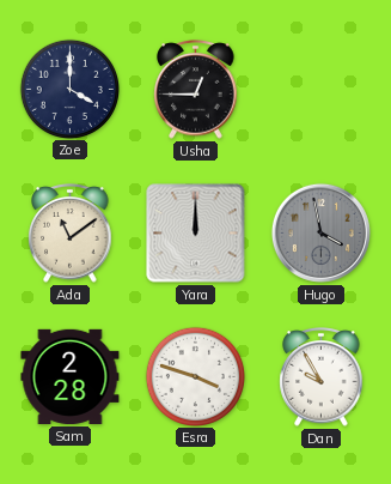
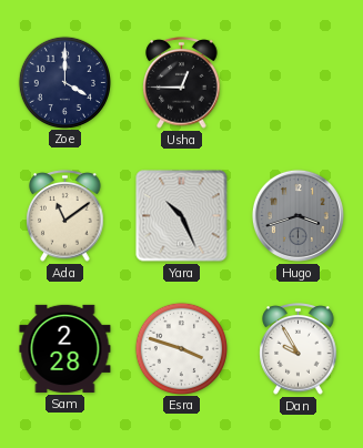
Yara: 12:00 -> 10:26 (182, 216)
Hugo: 3:58 -> 3:42 (298, 215)
